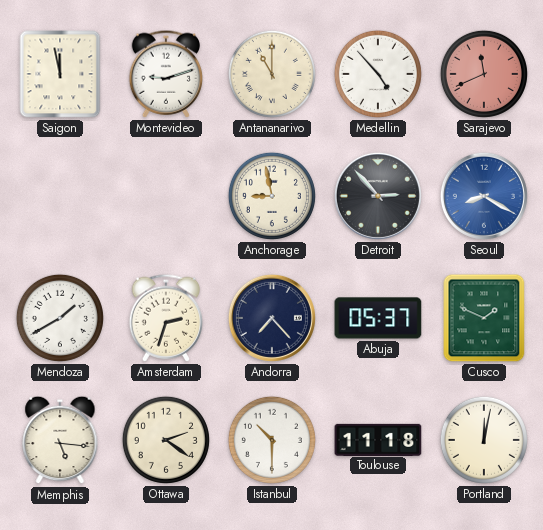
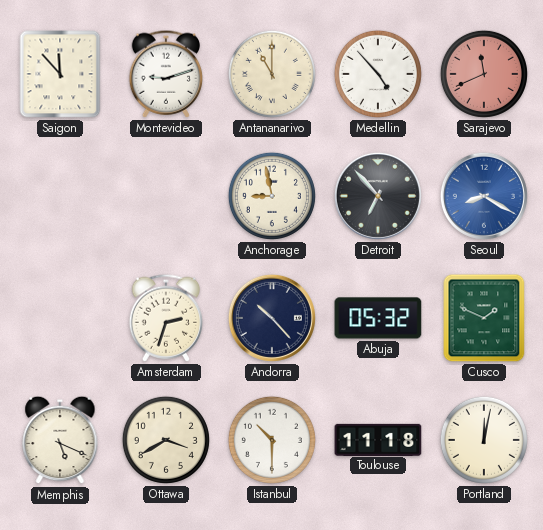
Saigon: 11:58 -> 11:53 (60, 74)
Detroit: 2:53 -> 6:53 (378, 196)
Mendoza: 1:40 -> none (60, 318)
Andorra: 7:23 -> 10:23 (272, 318)
Abuja: 05:37 -> 05:32 (378, 318)
Memphis: 5:16 -> 5:19 (60, 440)
Ottawa: 2:21 -> 3:40 (166, 440)
